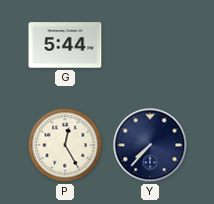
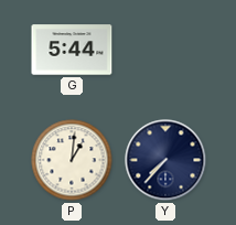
P: 12:25 -> 1:01 (72, 160)
